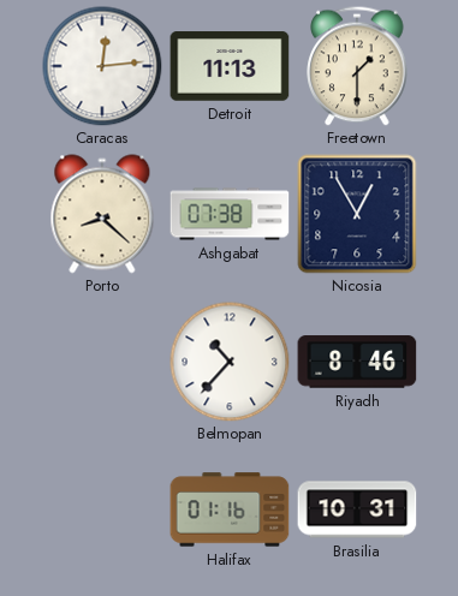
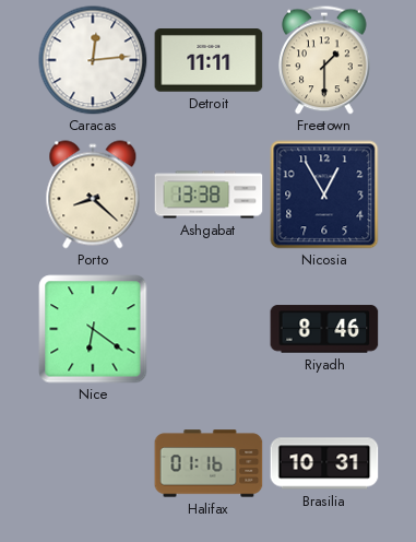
Detroit: 11:13 -> 11:11 (209, 60)
Ashgabat: 07:38 -> 13:38 (209, 195)
Nice: none -> 6:21 (93, 329)
Belmopan: 10:37 -> none (230, 362)
